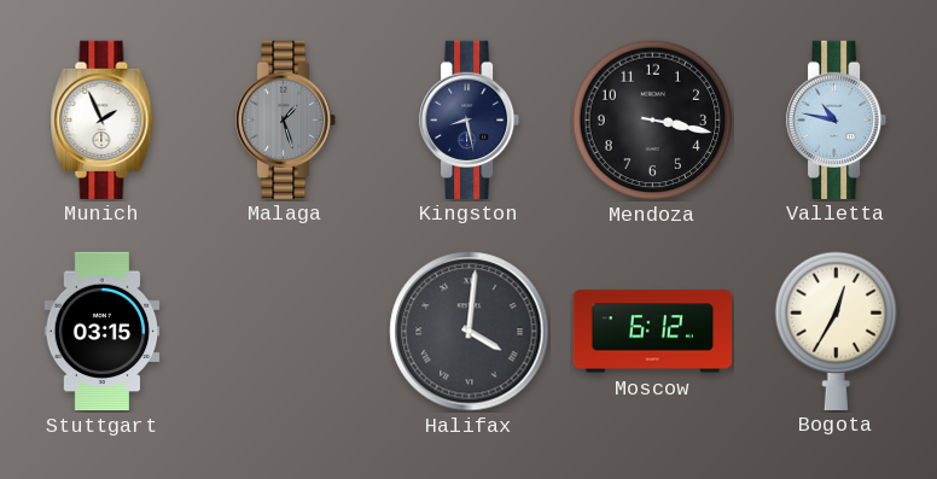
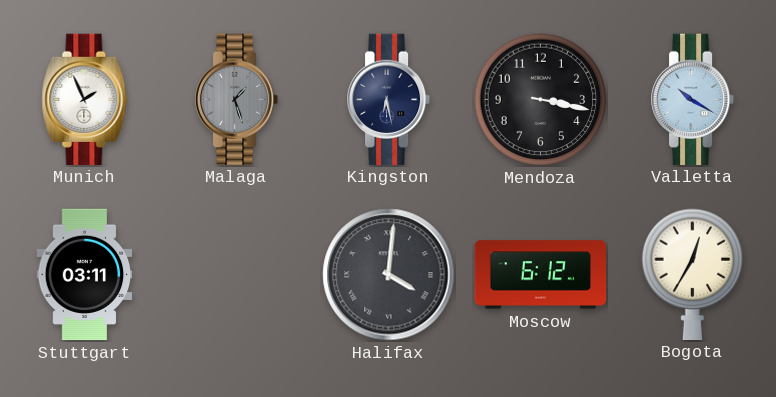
Kingston: 8:28 -> 6:28 (390, 99)
Valletta: 10:47 -> 10:20 (694, 99)
Stuttgart: 03:15 -> 03:11 (85, 275)
